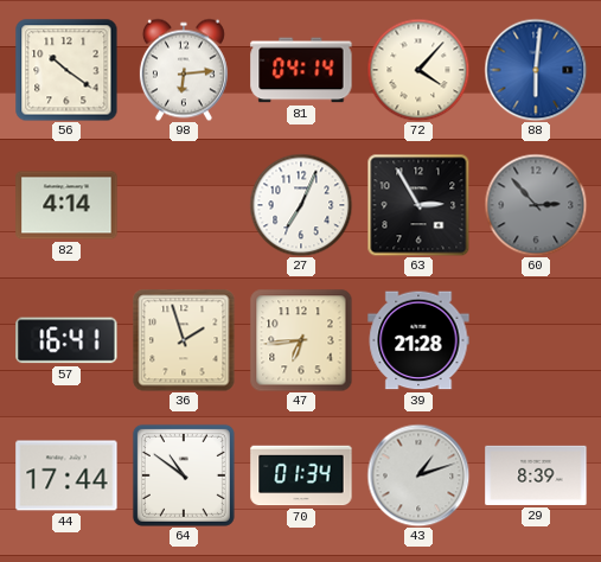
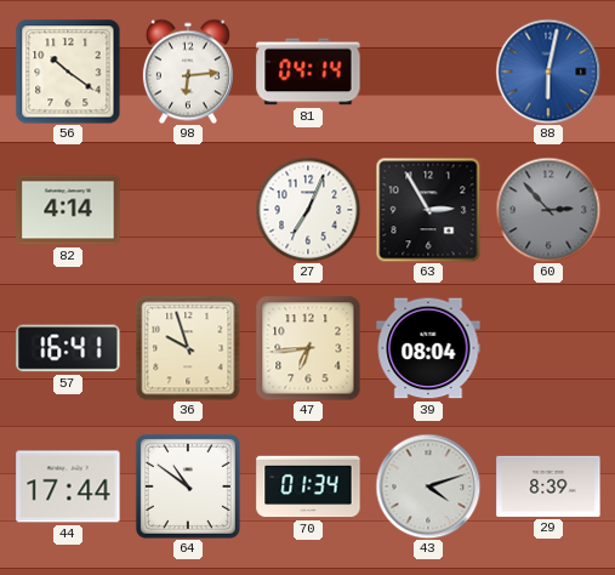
72: 4:07 -> none (418, 70)
88: 6:01 -> 6:02 (548, 72)
36: 1:57 -> 9:57 (188, 348)
39: 21:28 -> 08:04 (428, 348)
43: 1:12 -> 4:12 (428, 486)
